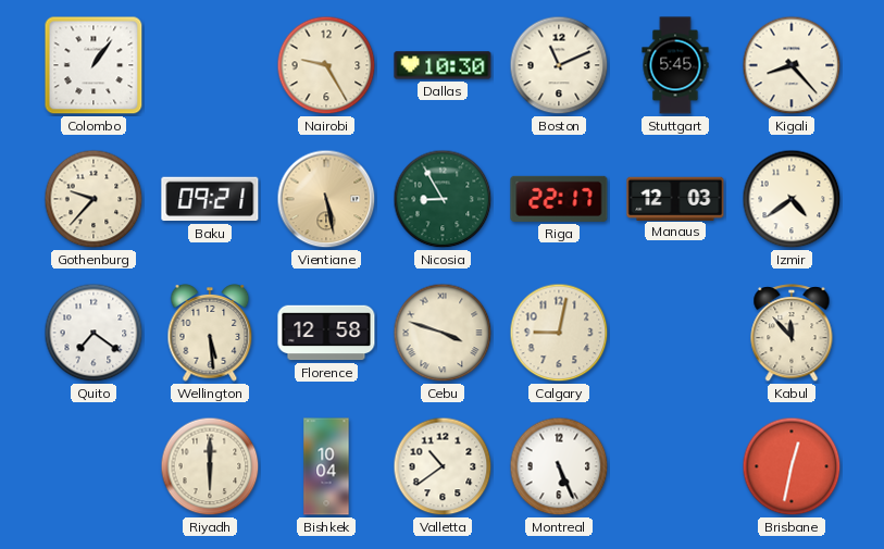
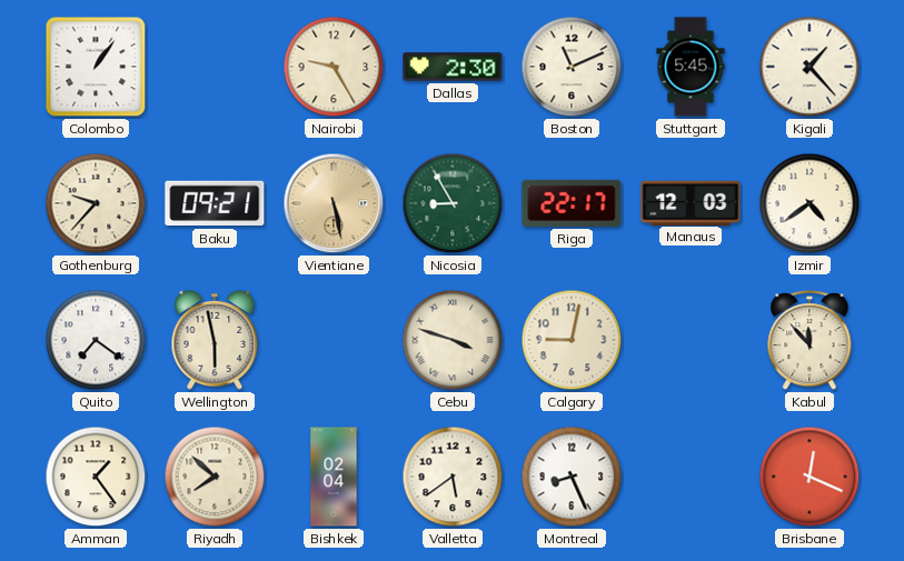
Dallas: 10:30 -> 2:30 (453, 67)
Kigali: 8:23 -> 1:23 (809, 67)
Wellington: 5:29 -> 5:58 (215, 341)
Florence: 12:58 -> none (326, 333)
Amman: none -> 1:24 (96, 477)
Riyadh: 6:00 -> 7:52 (215, 477)
Bishkek: 10:04 -> 02:04 (334, 477)
Valletta: 10:39 -> 5:39 (453, 477)
Montreal: 5:26 -> 8:26 (572, 477)
Brisbane: 12:32 -> 12:19 (809, 477)
